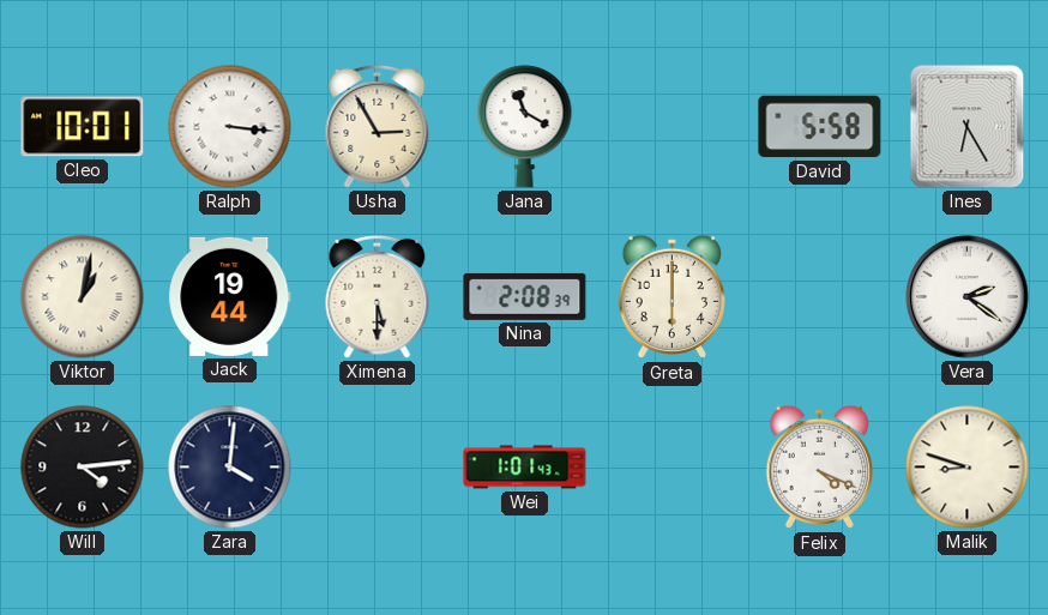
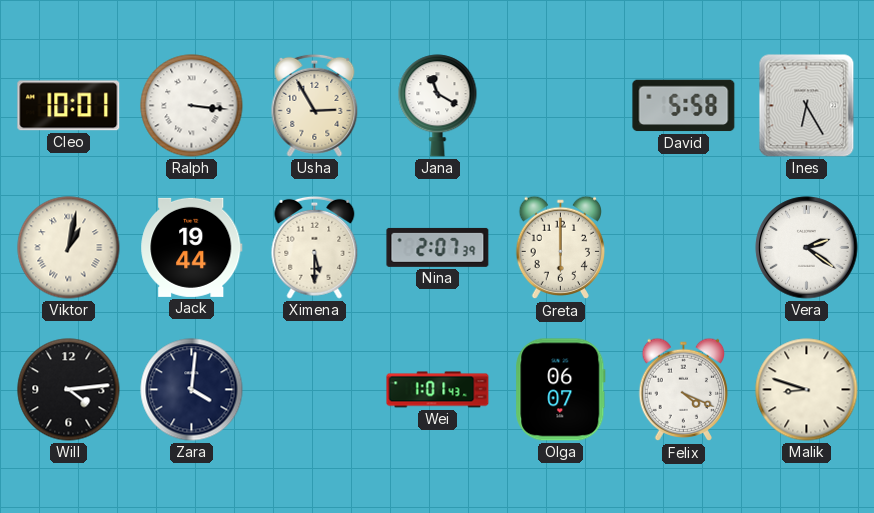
Nina: 2:08 -> 2:07 (438, 247)
Olga: none -> 06:07 (561, 390)
